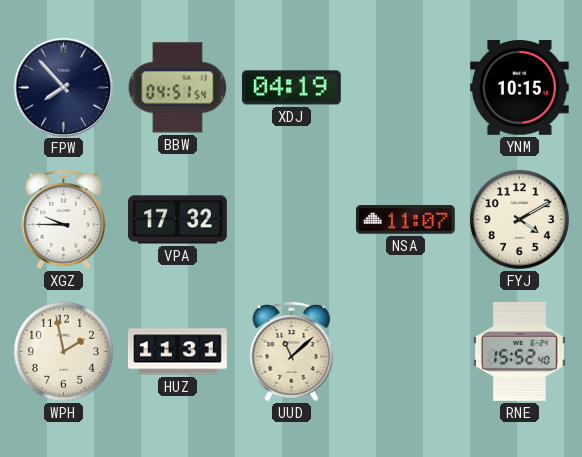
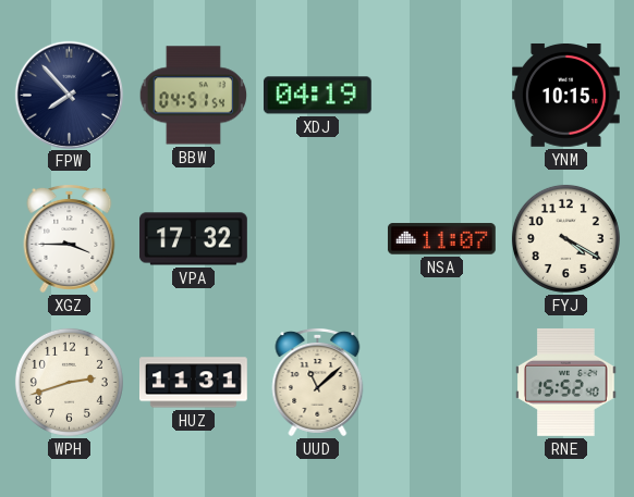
XGZ: 9:45 -> 3:45 (70, 238)
FYJ: 4:10 -> 4:20 (565, 238)
WPH: 1:58 -> 2:42 (69, 382)
